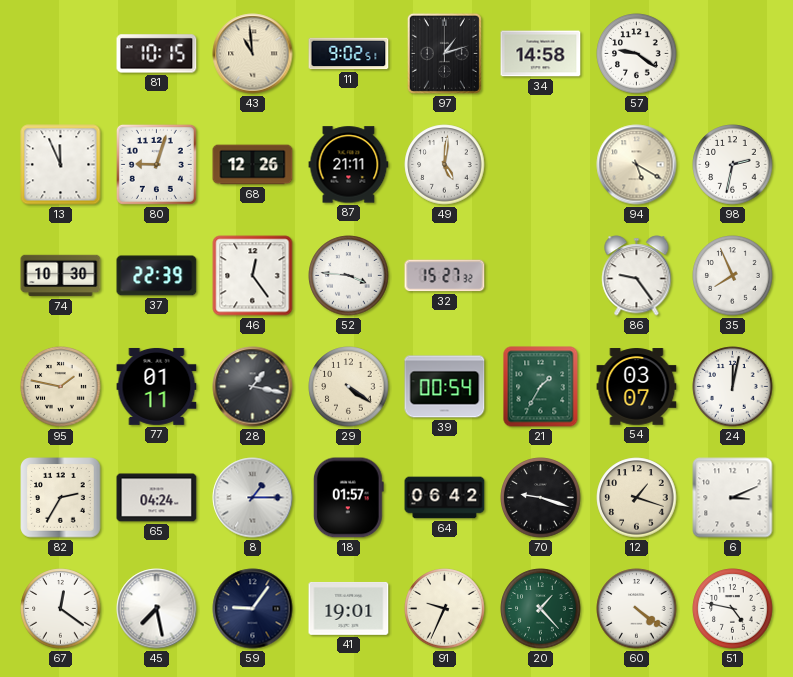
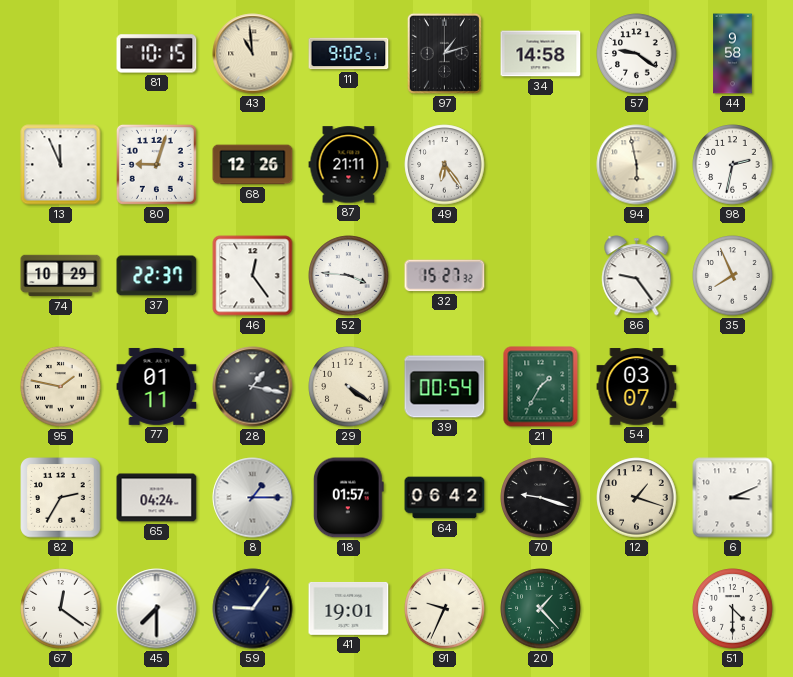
44: none -> 9:58 (733, 54)
49: 5:01 -> 6:24 (445, 165)
94: 5:20 -> 5:58 (637, 165)
74: 10:30 -> 10:29 (61, 276)
37: 22:39 -> 22:37 (157, 276)
24: 12:02 -> none (733, 387)
45: 7:28 -> 7:30 (157, 609)
60: 4:21 -> none (637, 609)
51: 4:47 -> 4:30 (733, 609)
